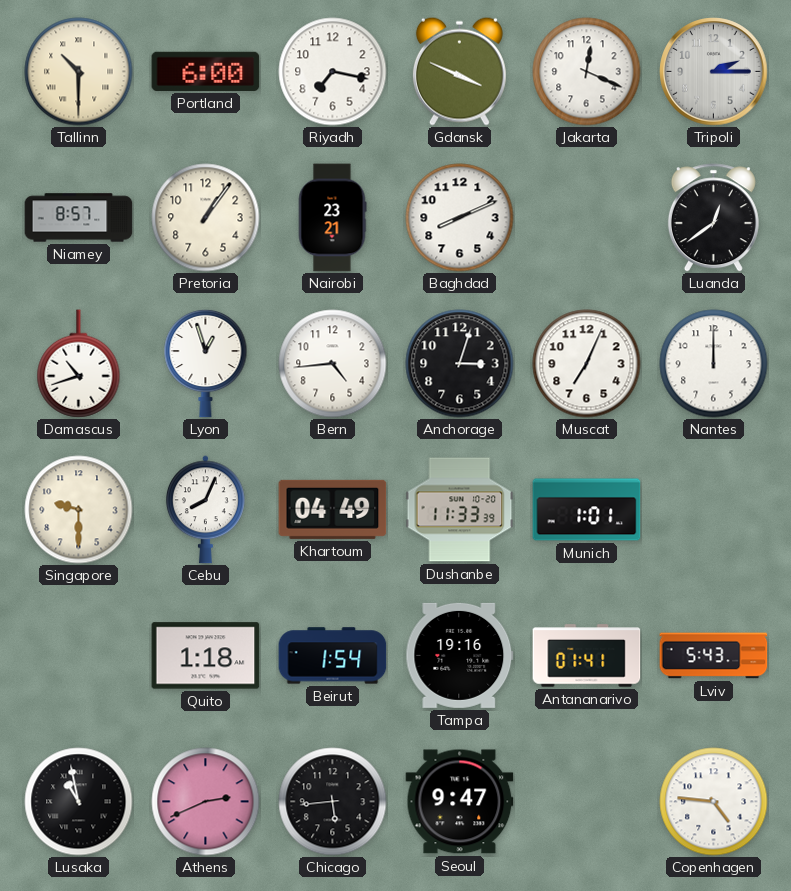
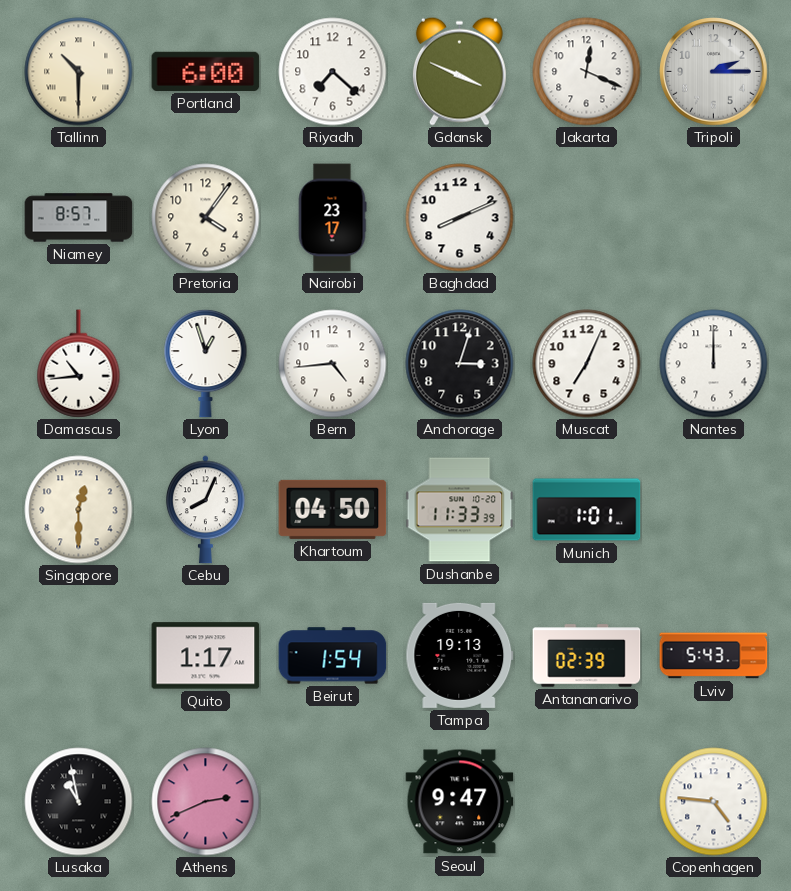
Riyadh: 7:17 -> 7:22 (333, 72)
Pretoria: 1:06 -> 4:06 (206, 218)
Nairobi: 23:21 -> 23:17 (332, 218)
Luanda: 12:39 -> none (713, 218)
Damascus: 10:42 -> 10:44 (79, 364)
Singapore: 9:30 -> 12:30 (79, 510)
Khartoum: 04:49 -> 04:50 (333, 509)
Quito: 1:18 -> 1:17 (206, 656)
Tampa: 19:16 -> 19:13 (460, 655)
Antananarivo: 01:41 -> 02:39 (587, 656)
Chicago: 5:44 -> none (333, 802)
